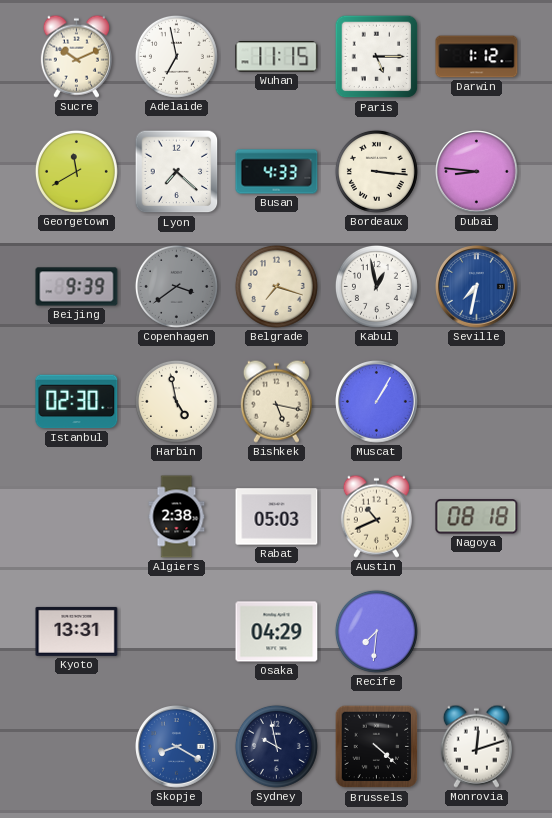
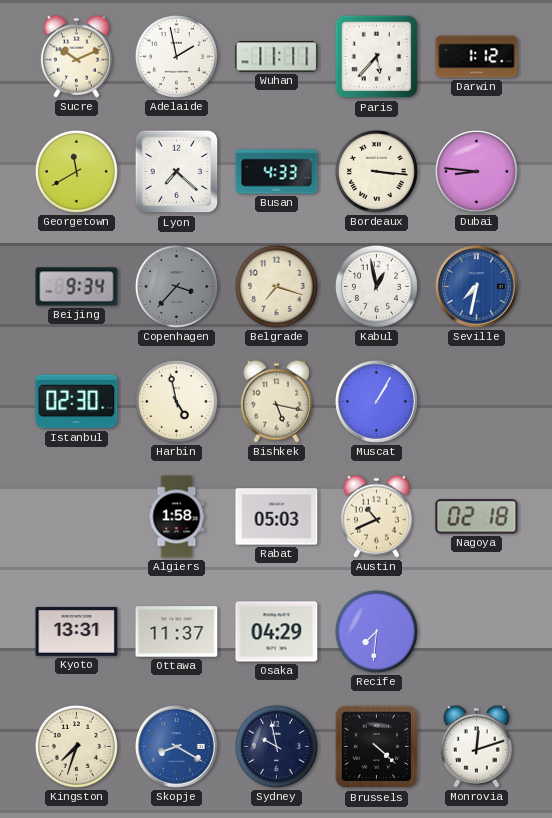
Adelaide: 6:58 -> 1:58 (176, 56)
Wuhan: 11:15 -> 11:11 (277, 57)
Paris: 5:15 -> 5:37 (377, 57)
Beijing: 9:39 -> 9:34 (77, 287)
Copenhagen: 3:39 -> 3:37 (176, 286)
Algiers: 2:38 -> 1:58 (177, 517)
Nagoya: 08:18 -> 02:18 (477, 517)
Ottawa: none -> 11:37 (177, 632)
Kingston: none -> 7:33 (76, 746)
